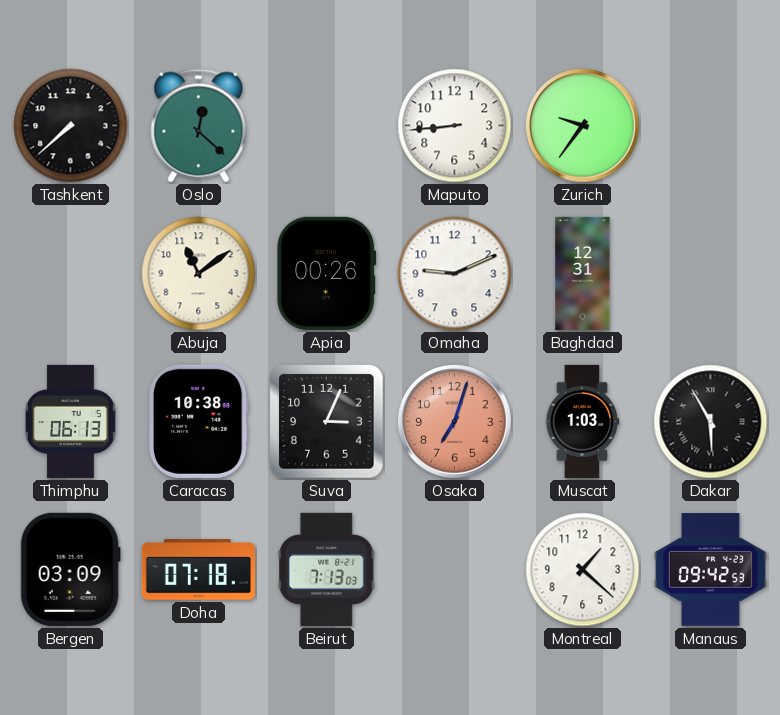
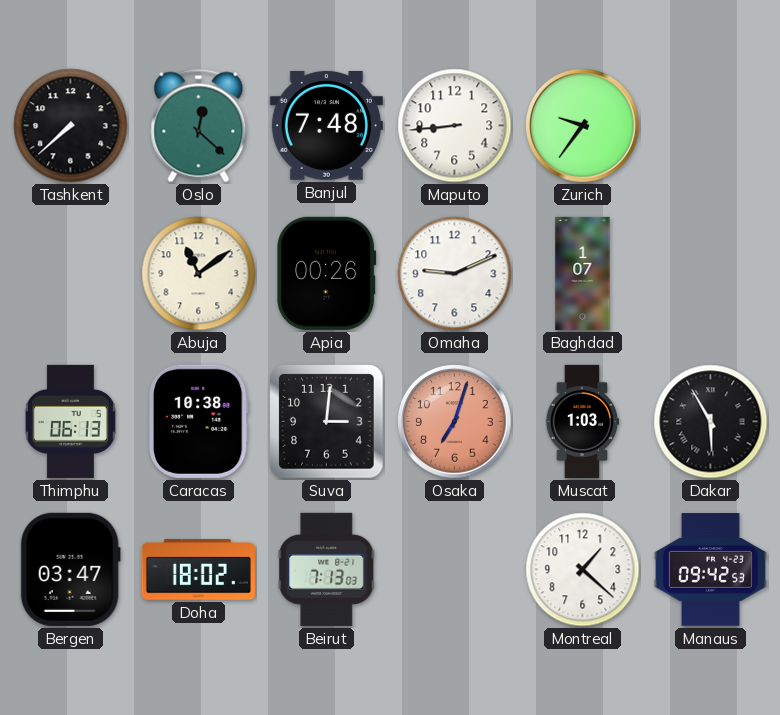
Banjul: none -> 7:48 (326, 125)
Baghdad: 12:31 -> 1:07 (583, 273)
Suva: 3:04 -> 3:01 (327, 422)
Bergen: 03:09 -> 03:47 (70, 569)
Doha: 07:18 -> 18:02 (198, 570)
